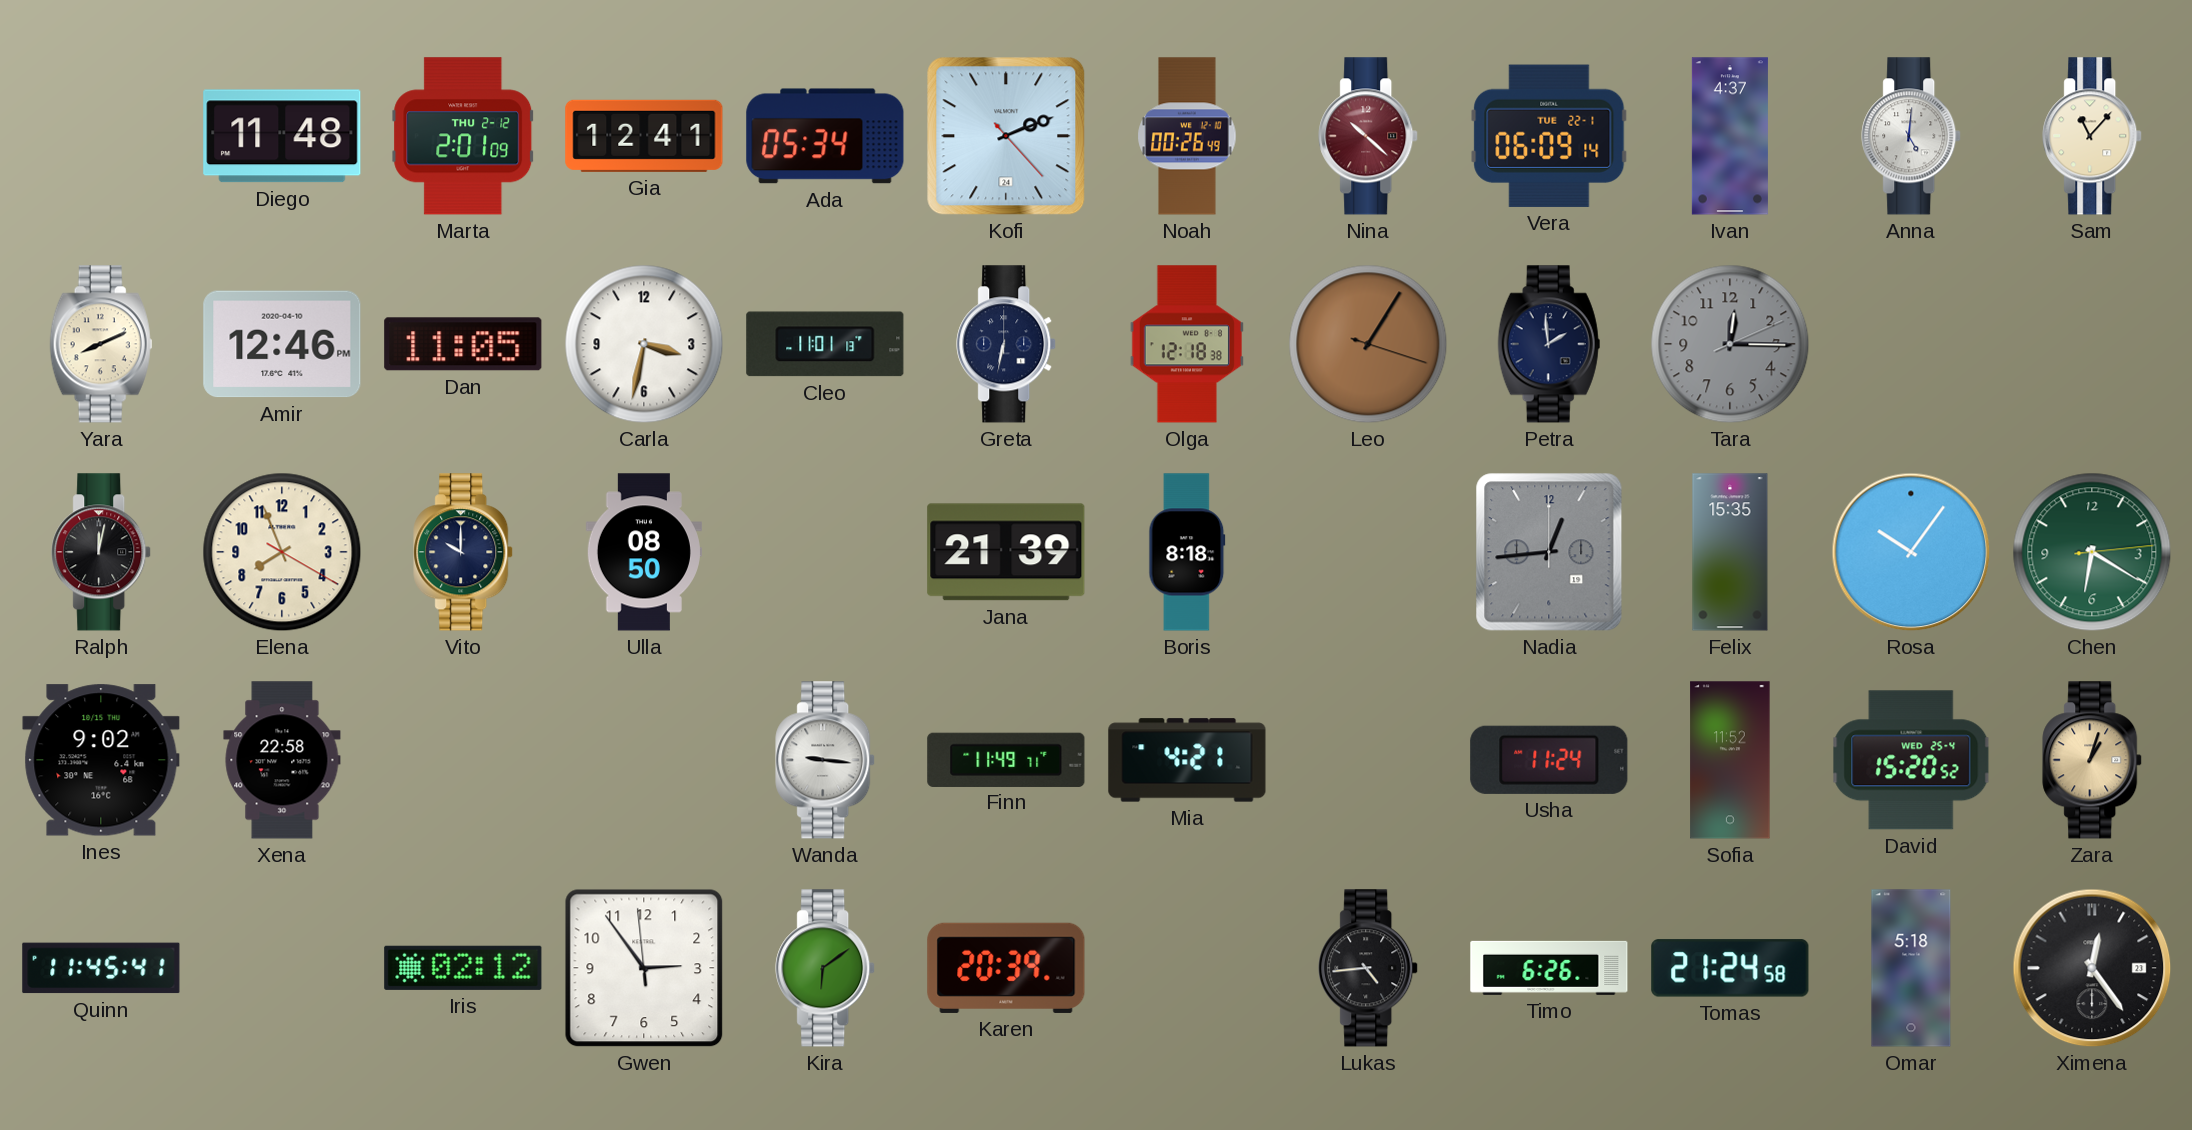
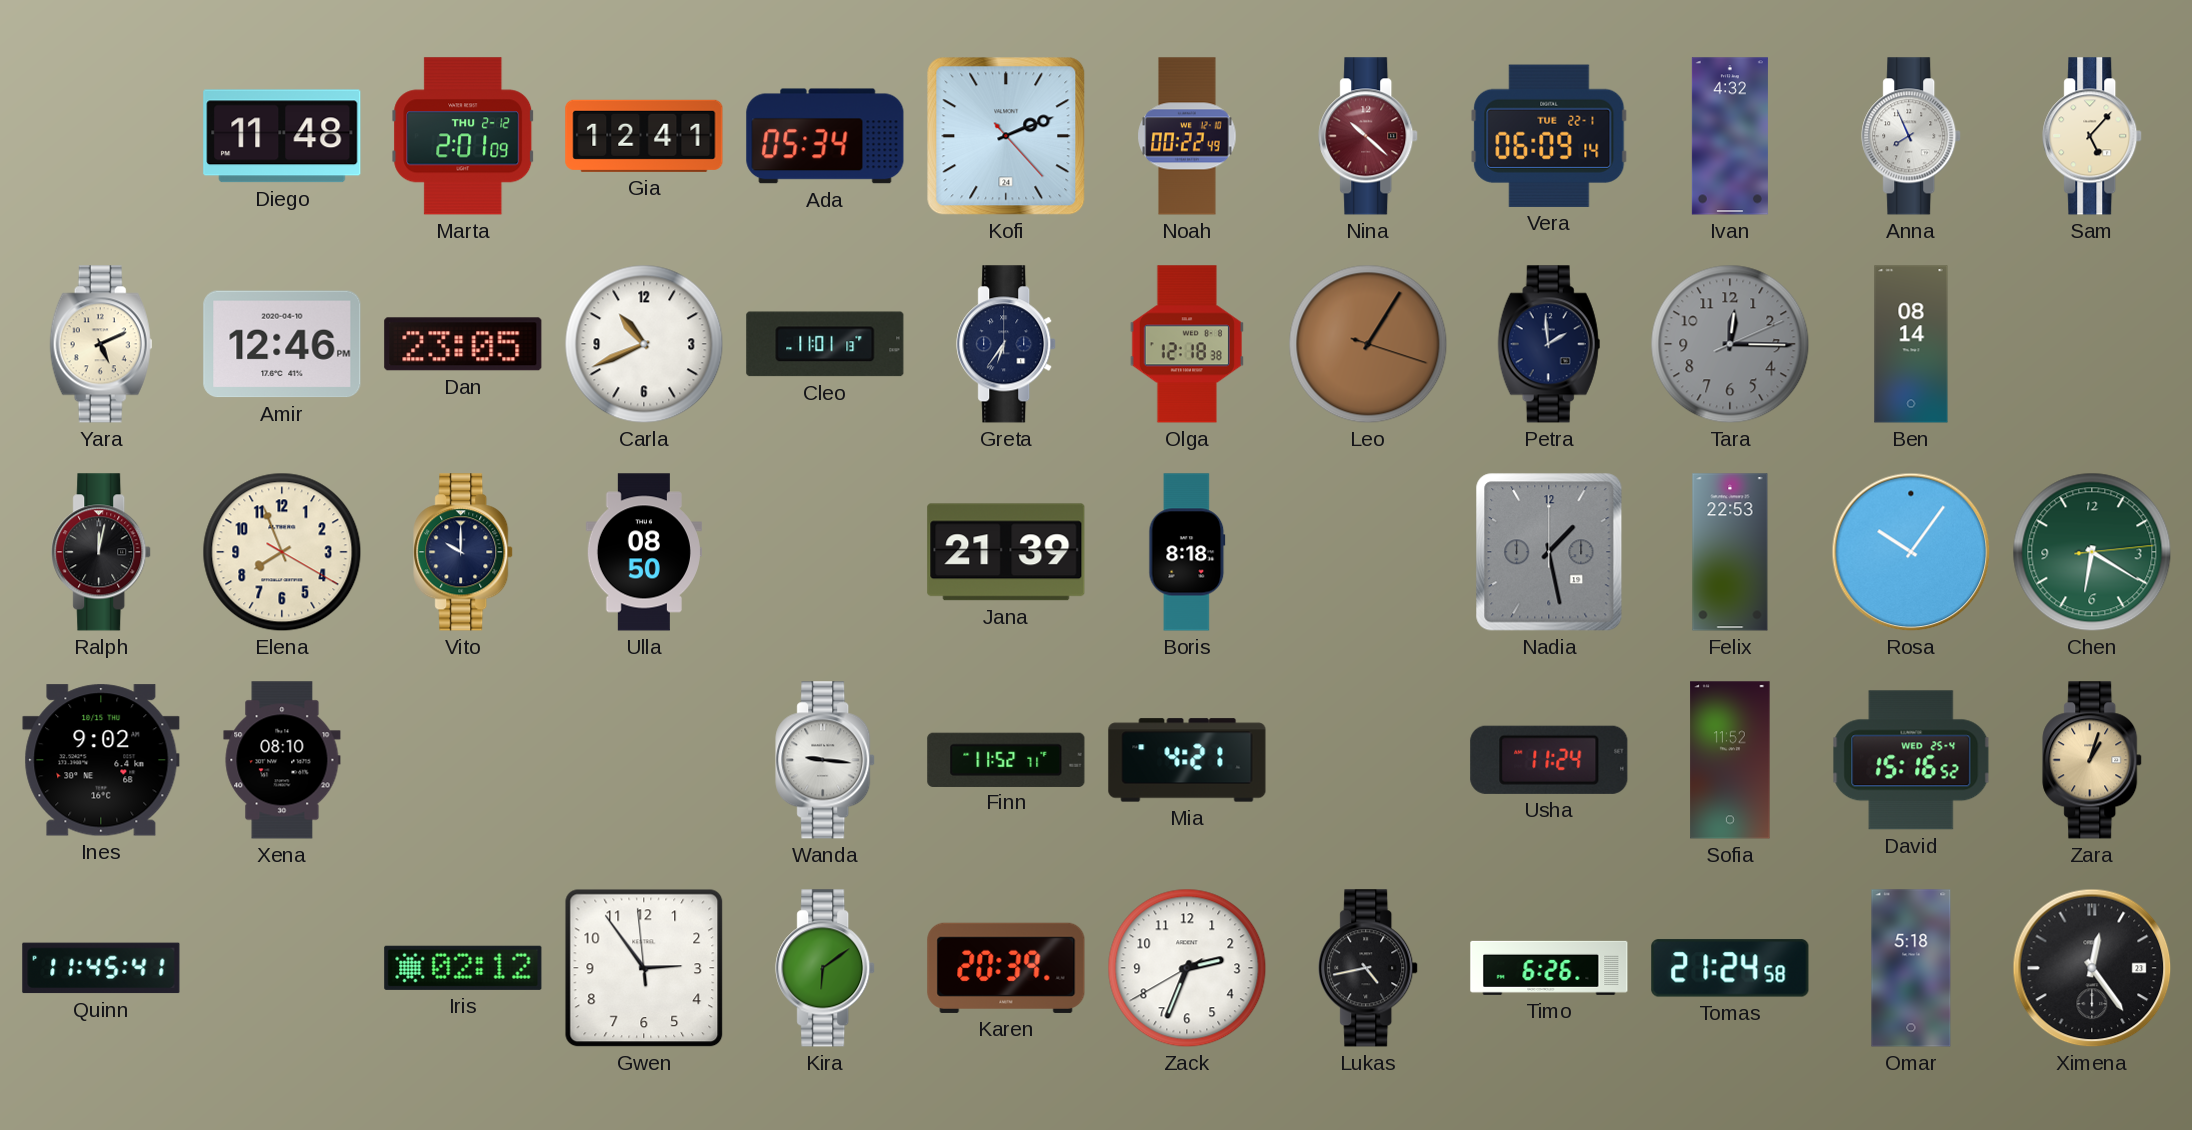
Noah: 00:26 -> 00:22 (1187, 136)
Ivan: 4:37 -> 4:32 (1730, 136)
Anna: 5:01 -> 7:56 (1912, 136)
Sam: 11:07 -> 5:07 (2093, 136)
Yara: 8:11 -> 5:11 (101, 344)
Dan: 11:05 -> 23:05 (463, 344)
Carla: 3:32 -> 10:41 (644, 344)
Greta: 6:32 -> 6:36 (1007, 344)
Ben: none -> 08:14 (1911, 344)
Nadia: 12:44 -> 1:28 (1549, 552)
Felix: 15:35 -> 22:53 (1730, 552)
Xena: 22:58 -> 08:10 (282, 760)
Finn: 11:49 -> 11:52 (1006, 759)
David: 15:20 -> 15:16 (1911, 760)
Zack: none -> 2:33 (1187, 968)
Lukas: 4:44 -> 4:43 (1369, 968)
